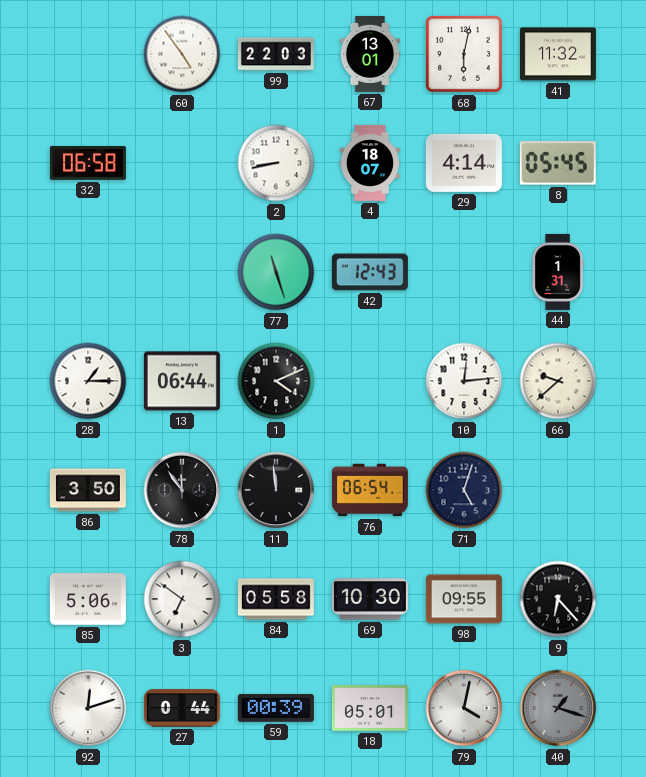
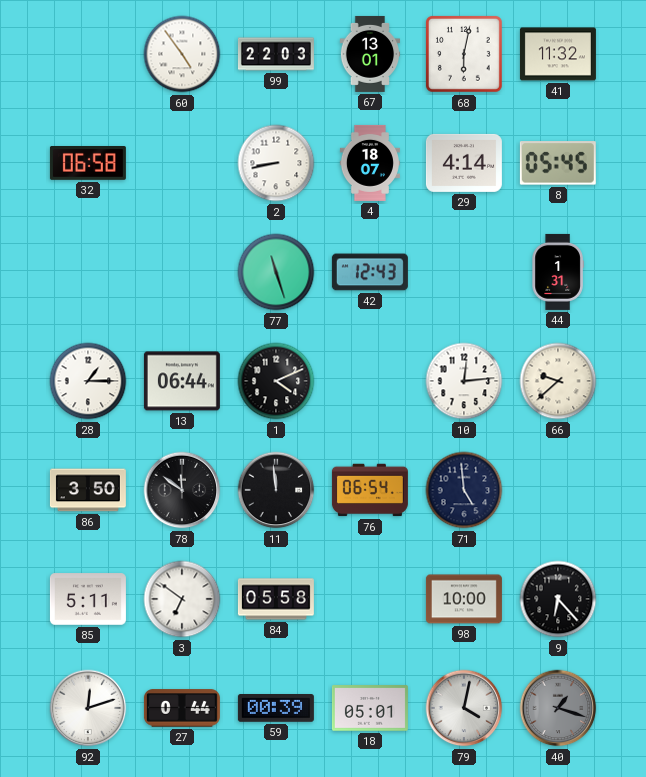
78: 11:54 -> 11:51 (182, 490)
71: 5:03 -> 4:59 (464, 490)
85: 5:06 -> 5:11 (88, 599)
69: 10:30 -> none (370, 599)
98: 09:55 -> 10:00 (464, 599)
